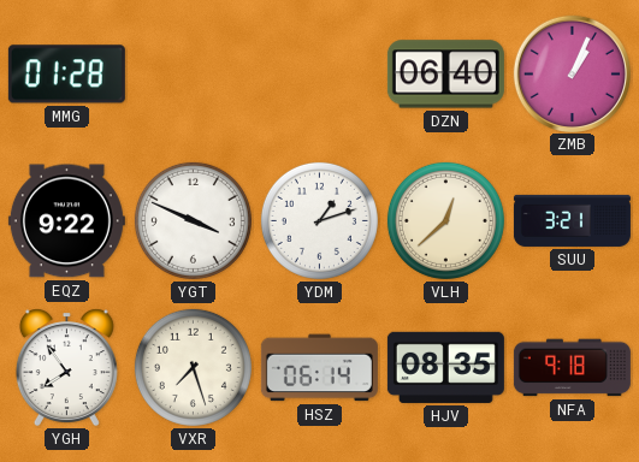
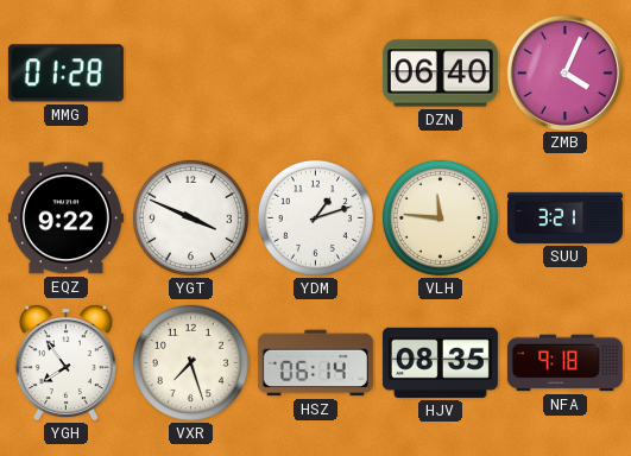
ZMB: 1:04 -> 4:04 (564, 72)
VLH: 12:38 -> 11:46 (440, 217)
